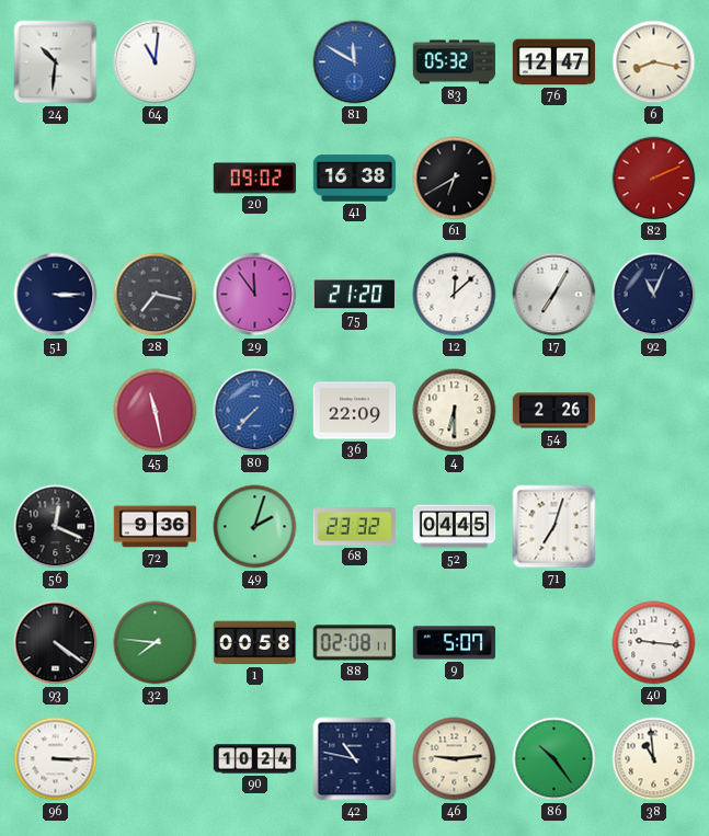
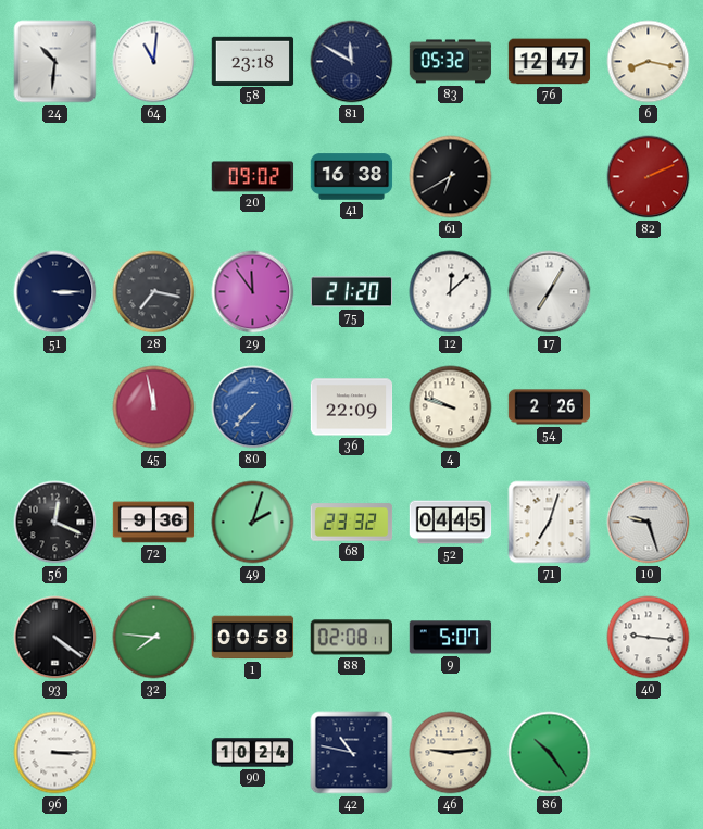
58: none -> 23:18 (253, 61)
81 dial: blue -> navy (352, 62)
92: 11:04 -> none (654, 295)
45: 11:28 -> 11:58 (154, 407)
4: 6:30 -> 9:48 (451, 407)
10: none -> 9:27 (649, 523)
38: 10:59 -> none (654, 759)
